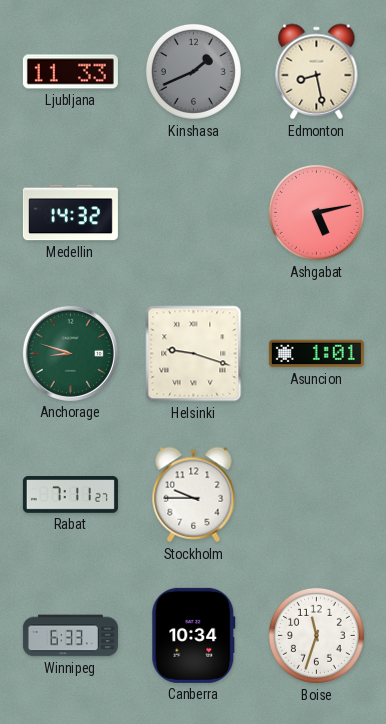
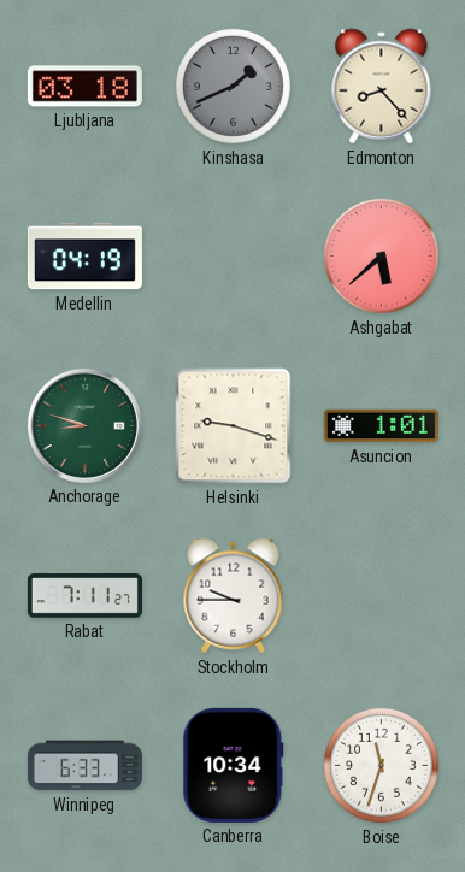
Ljubljana: 11:33 -> 03:18 (84, 87)
Edmonton: 8:28 -> 8:23 (382, 87)
Medellin: 14:32 -> 04:19 (84, 257)
Ashgabat: 5:13 -> 5:38 (381, 255)
